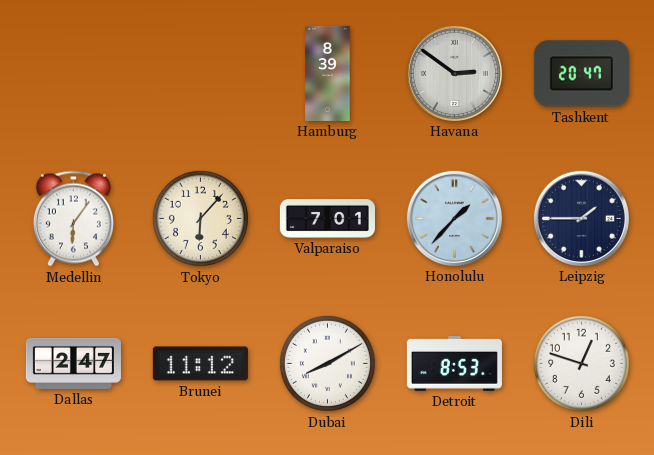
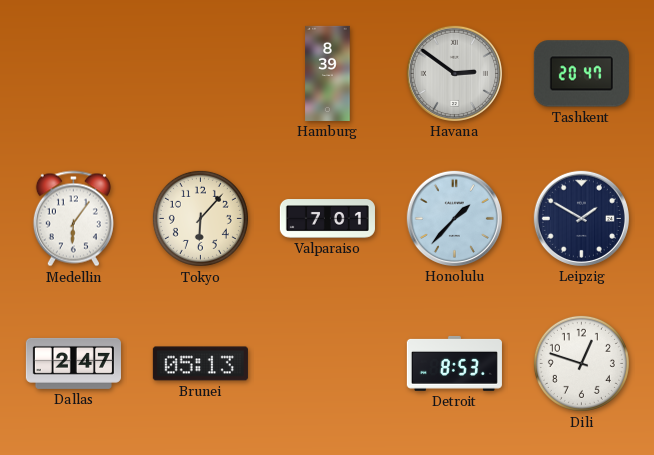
Leipzig: 1:45 -> 1:50 (581, 218)
Brunei: 11:12 -> 05:13 (200, 364)
Dubai: 8:10 -> none (327, 363)
